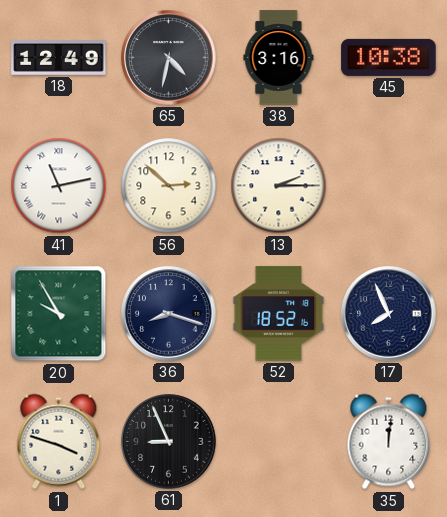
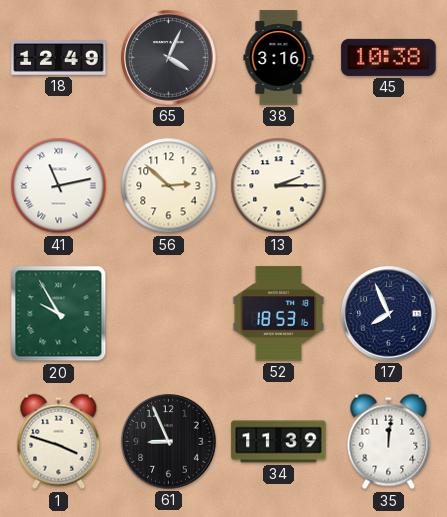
65: 4:32 -> 4:04 (169, 58)
36: 8:18 -> none (169, 314)
52: 18:52 -> 18:53 (279, 314)
34: none -> 11:39 (279, 442)
